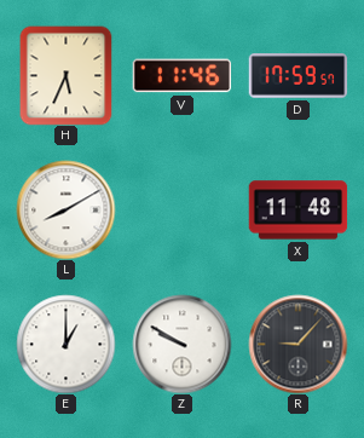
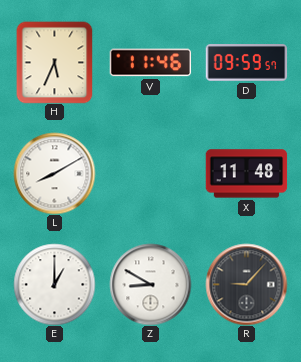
D: 17:59 -> 09:59 (246, 63)
Z: 9:50 -> 8:50 (150, 284)
